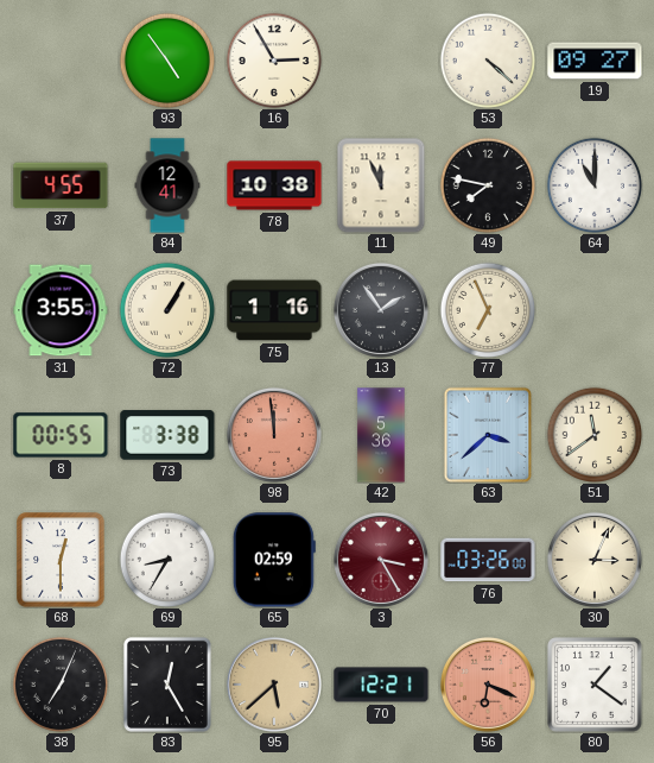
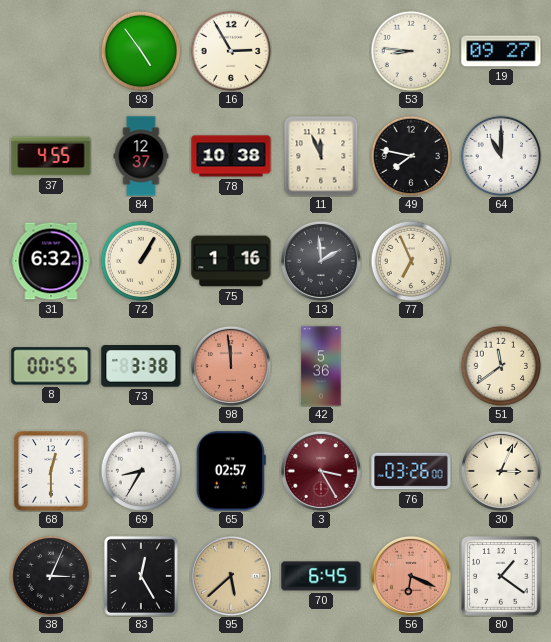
53: 4:22 -> 8:46 (410, 50)
84: 12:41 -> 12:37 (141, 156)
31: 3:55 -> 6:32 (51, 261)
13: 1:54 -> 1:59 (321, 261)
63: 3:38 -> none (488, 435)
65: 02:59 -> 02:57 (231, 471)
38: 7:04 -> 3:04 (50, 575)
70: 12:21 -> 6:45 (321, 576)
